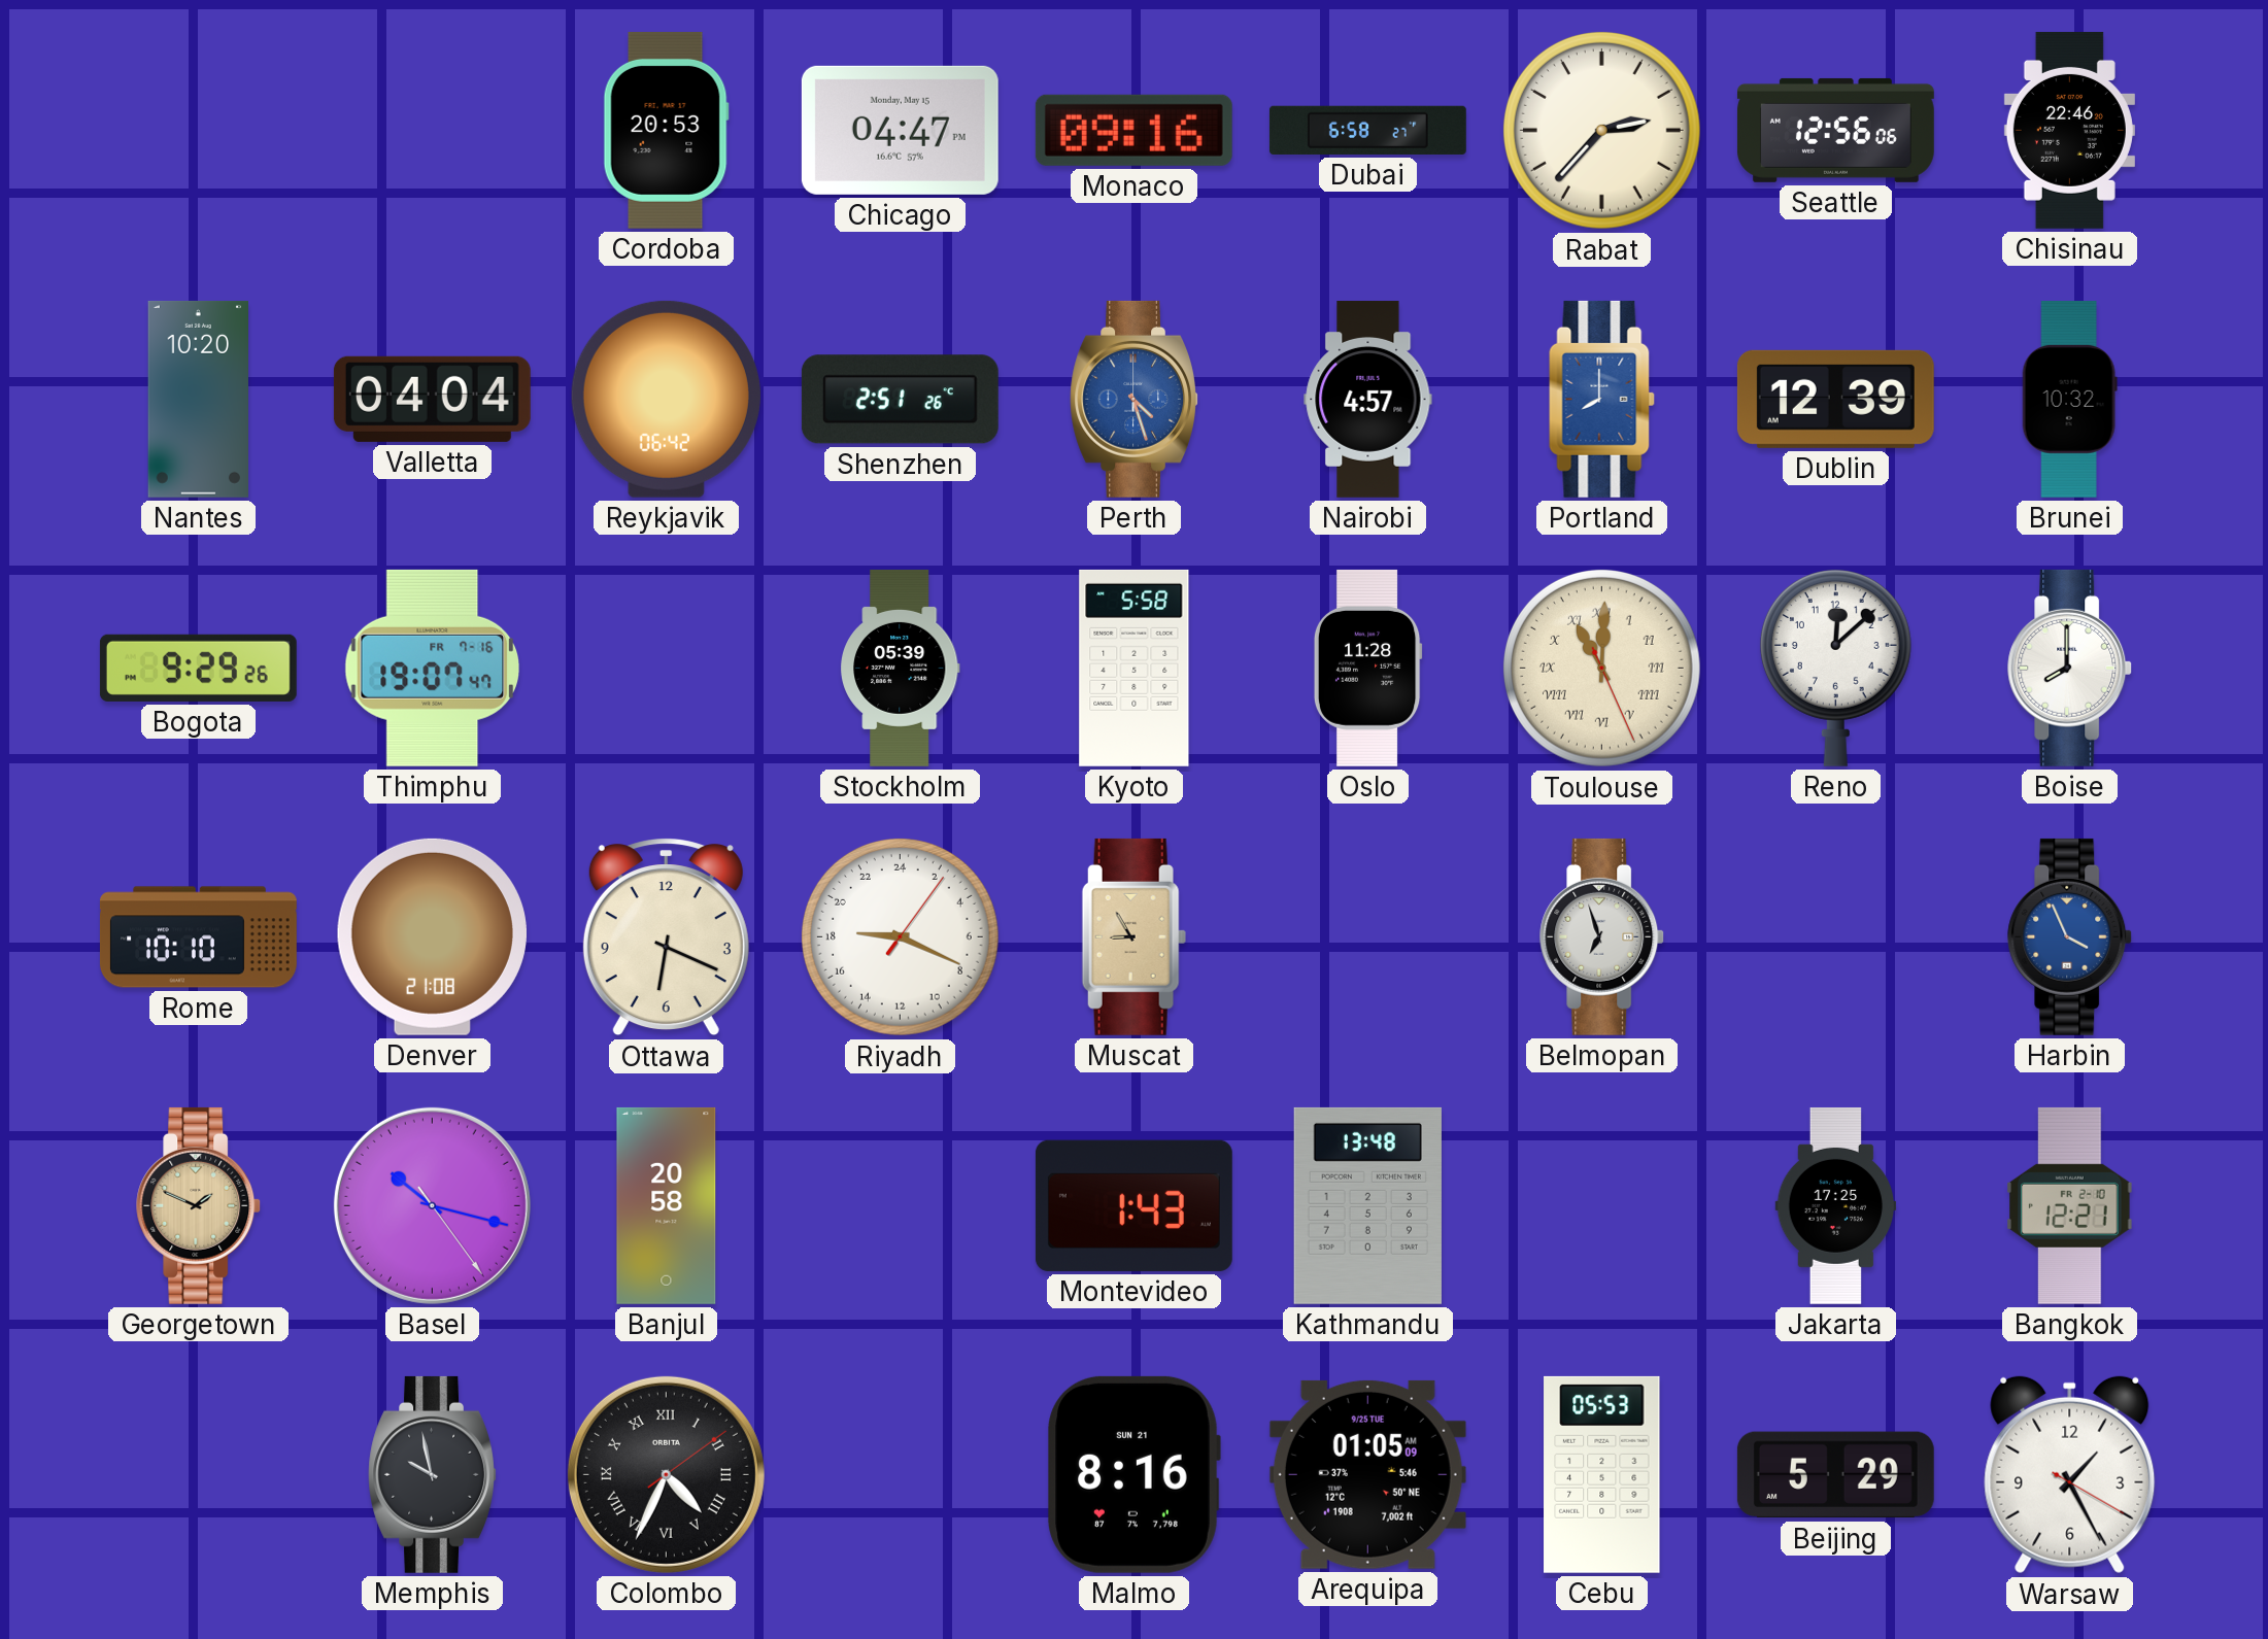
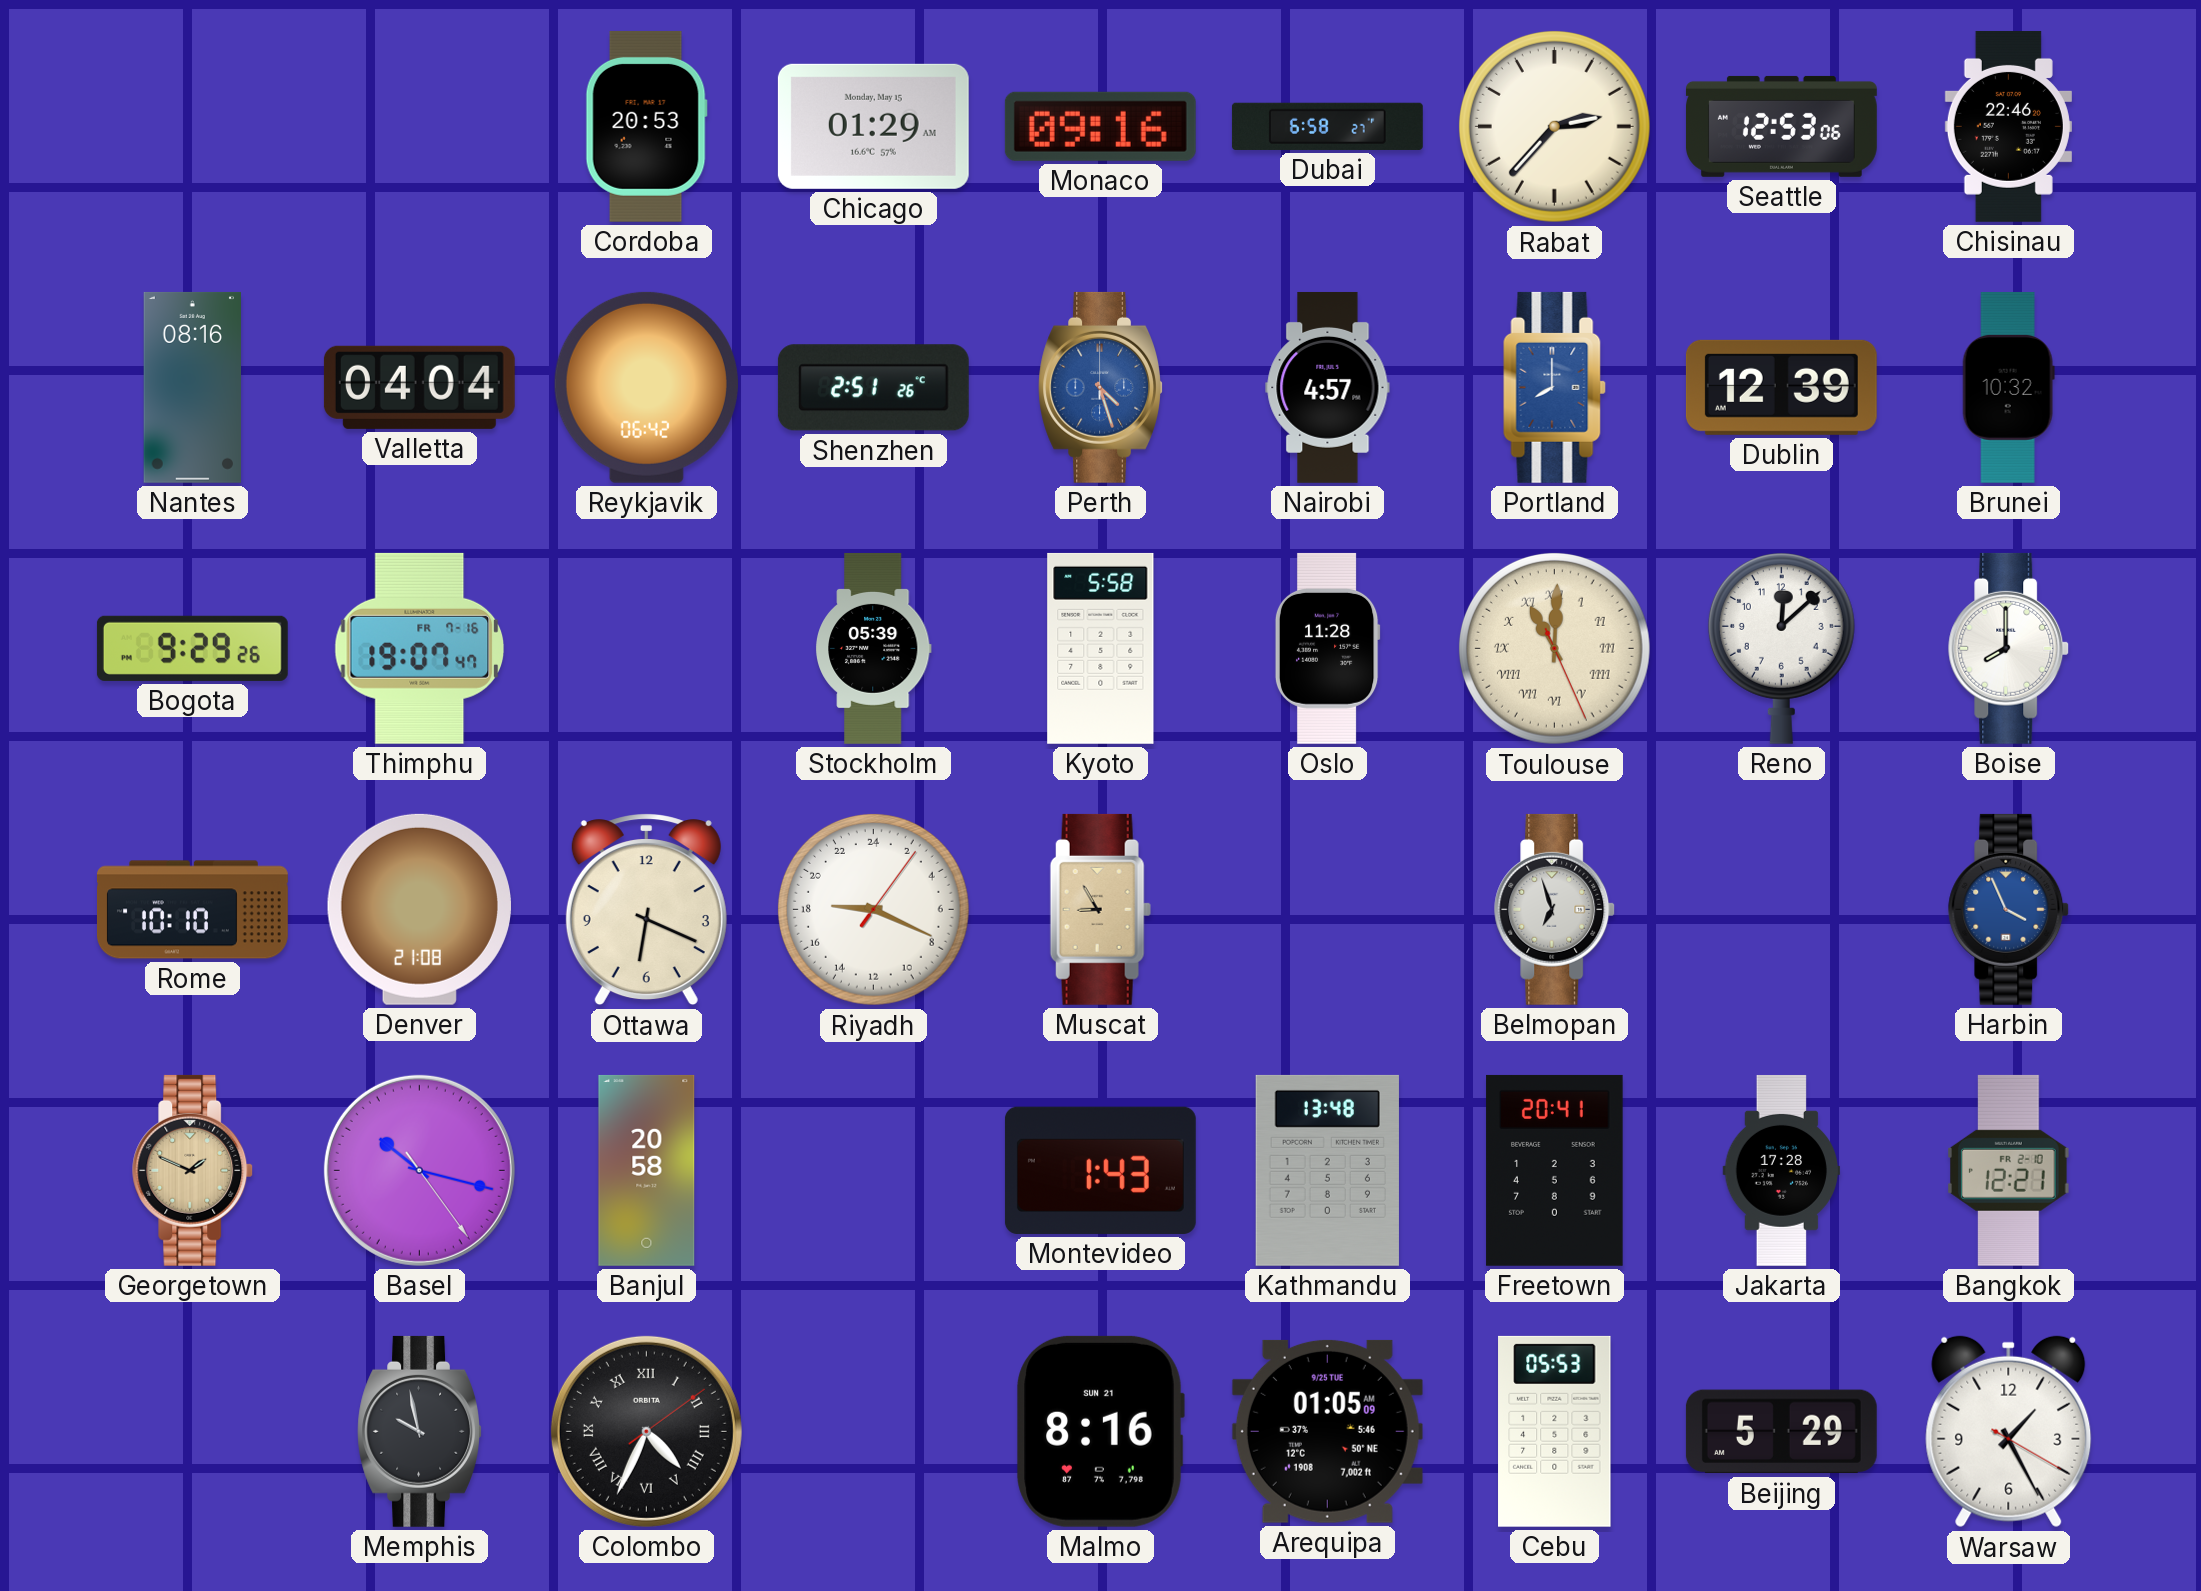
Chicago: 04:47 -> 01:29 (873, 126)
Seattle: 12:56 -> 12:53 (1781, 126)
Nantes: 10:20 -> 08:16 (192, 387)
Freetown: none -> 20:41 (1555, 1170)
Jakarta: 17:25 -> 17:28 (1782, 1170)
